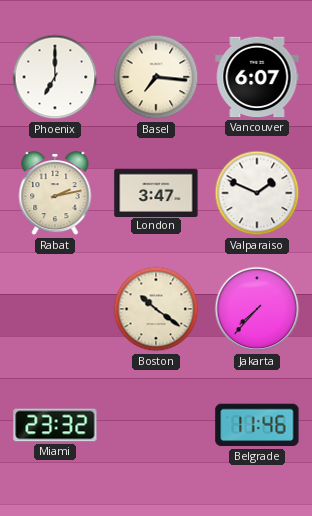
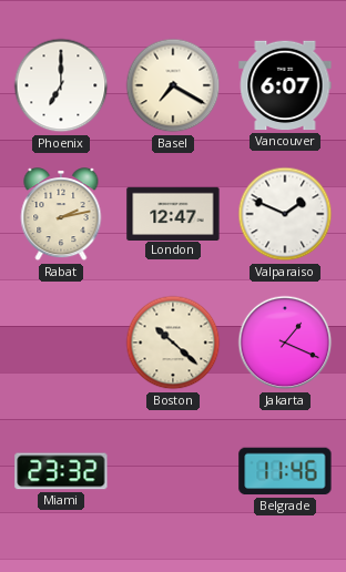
Basel: 7:16 -> 7:20 (173, 85)
London: 3:47 -> 12:47 (173, 213)
Boston: 10:21 -> 10:22 (173, 343)
Jakarta: 7:37 -> 1:19 (285, 343)
